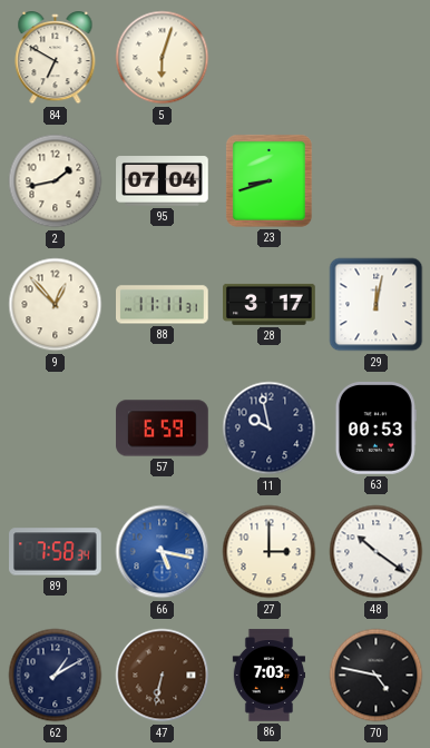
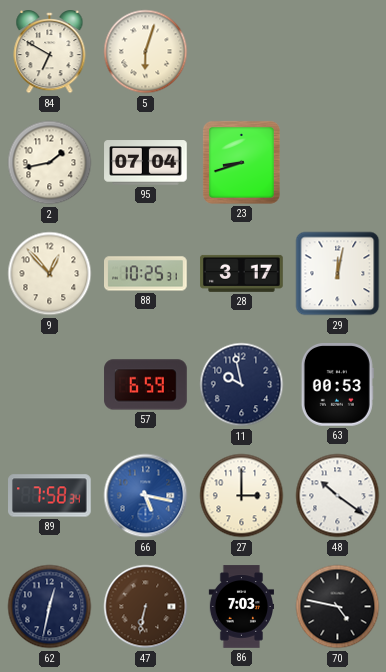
88: 11:11 -> 10:25 (146, 274)
62: 1:10 -> 12:32 (50, 607)
